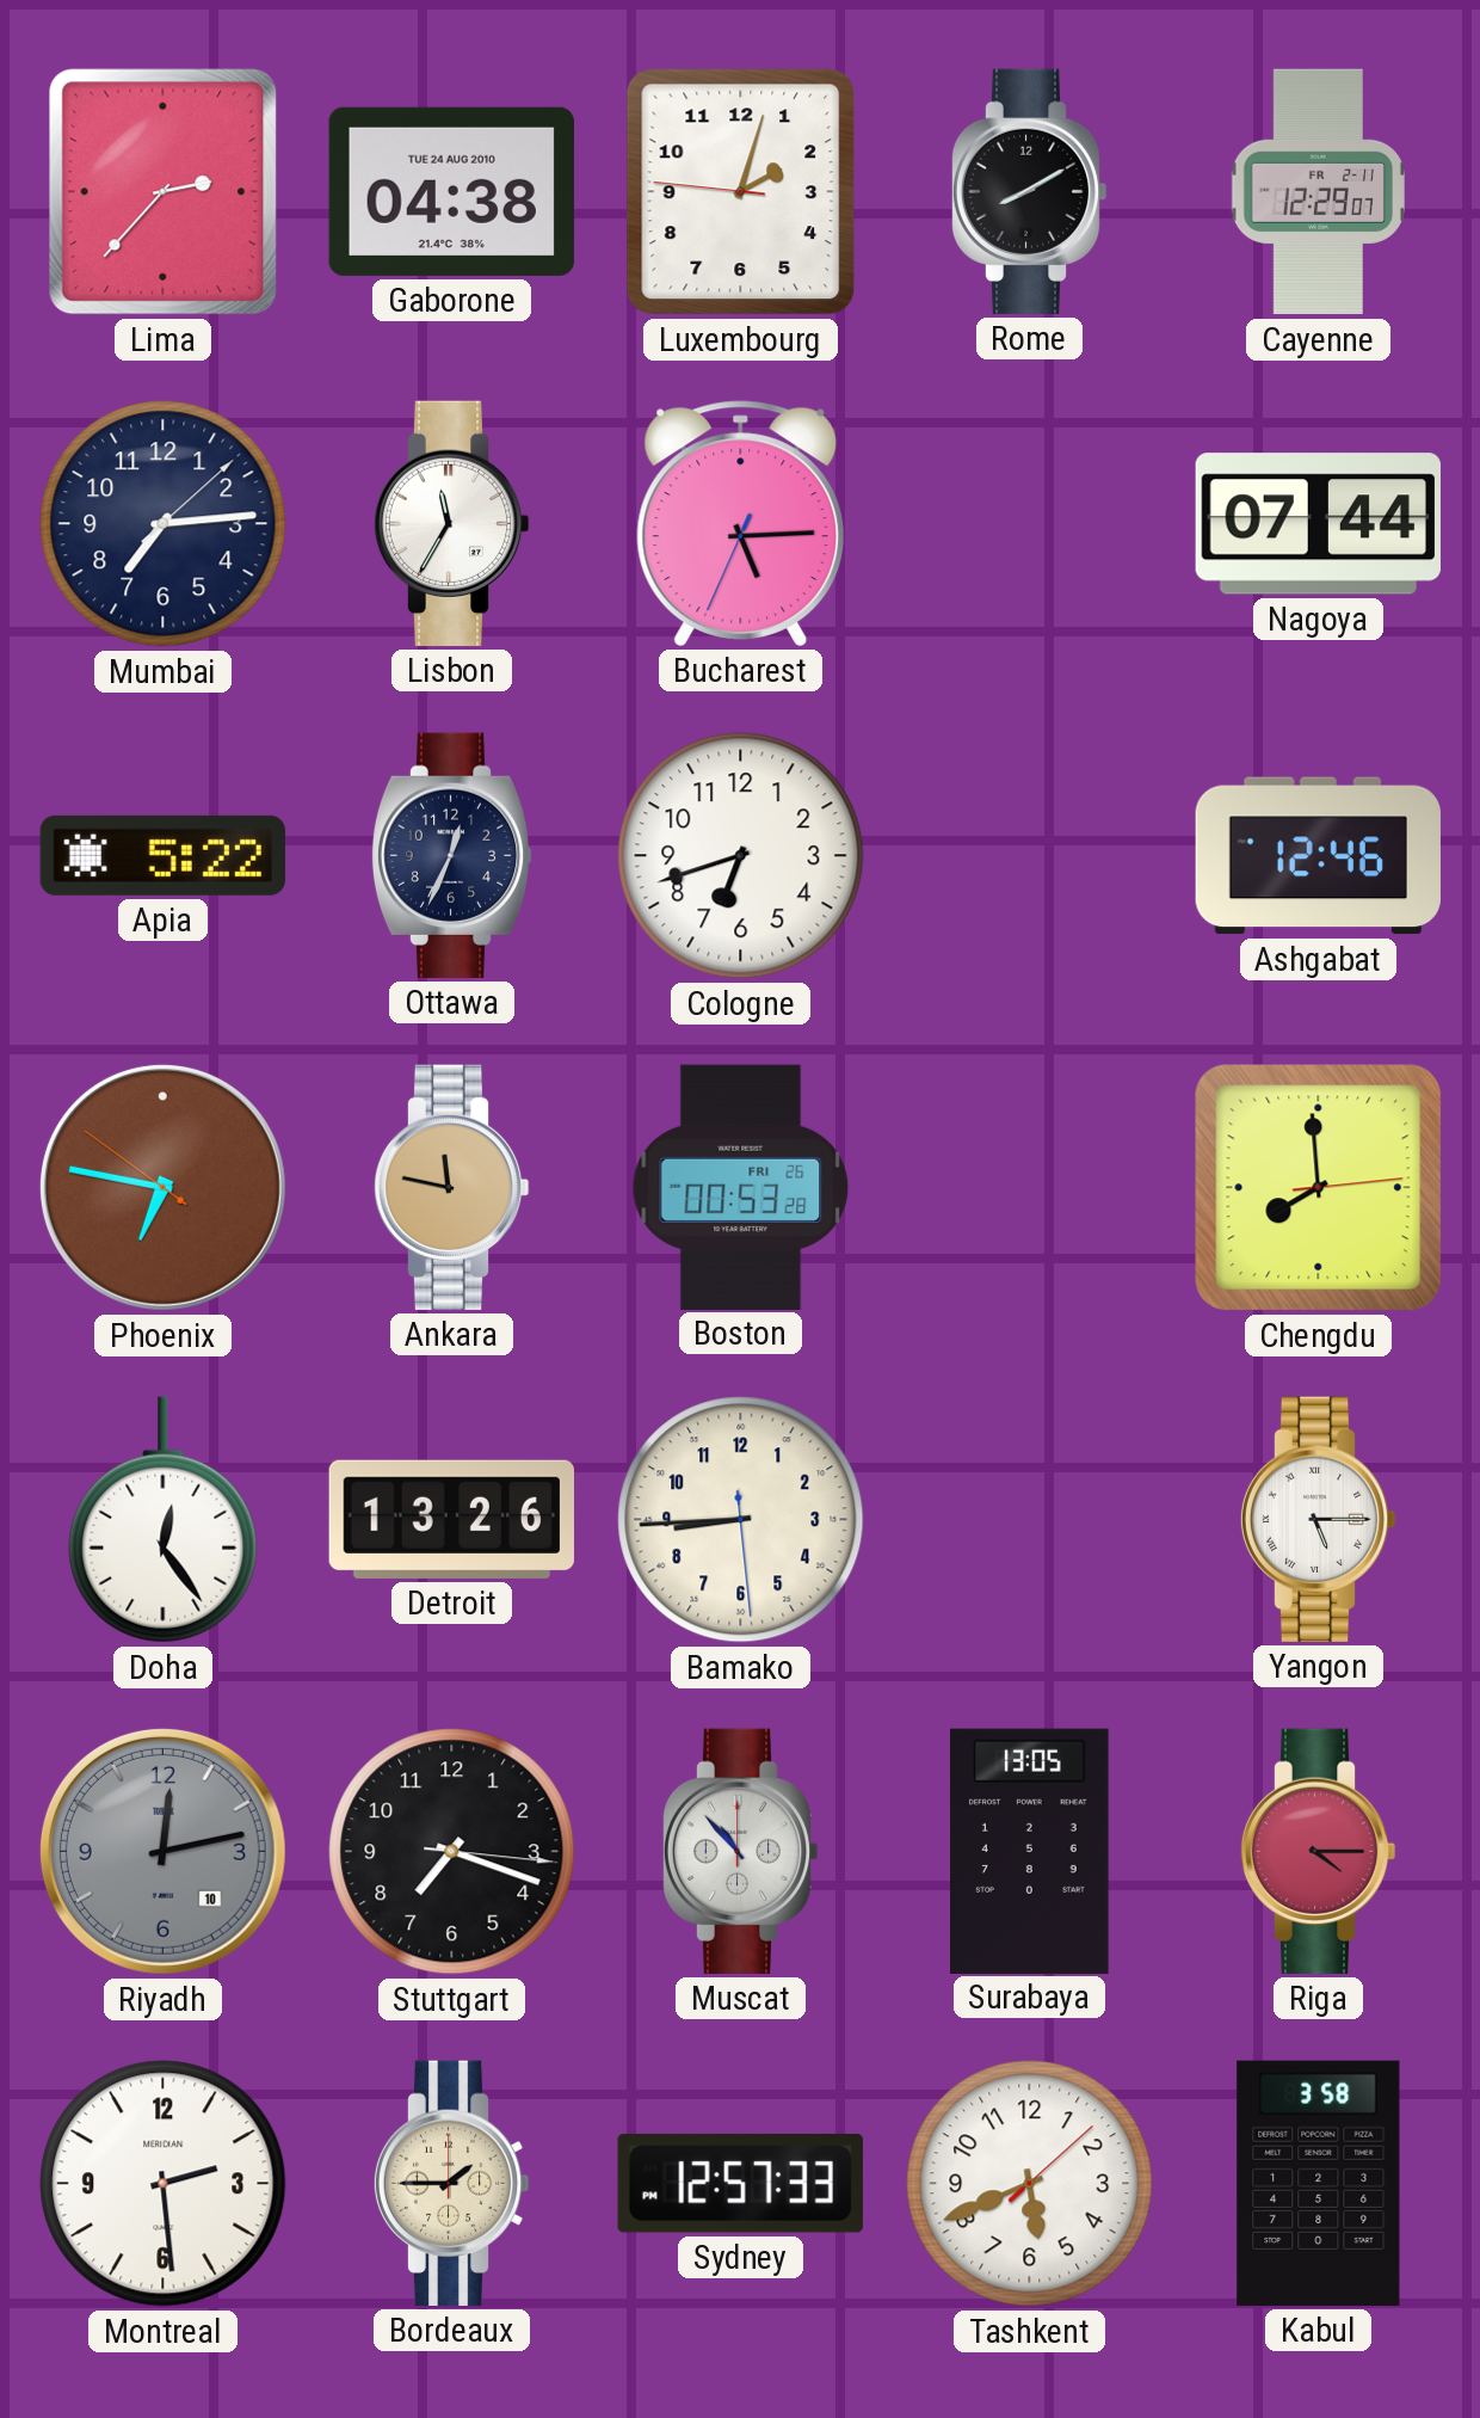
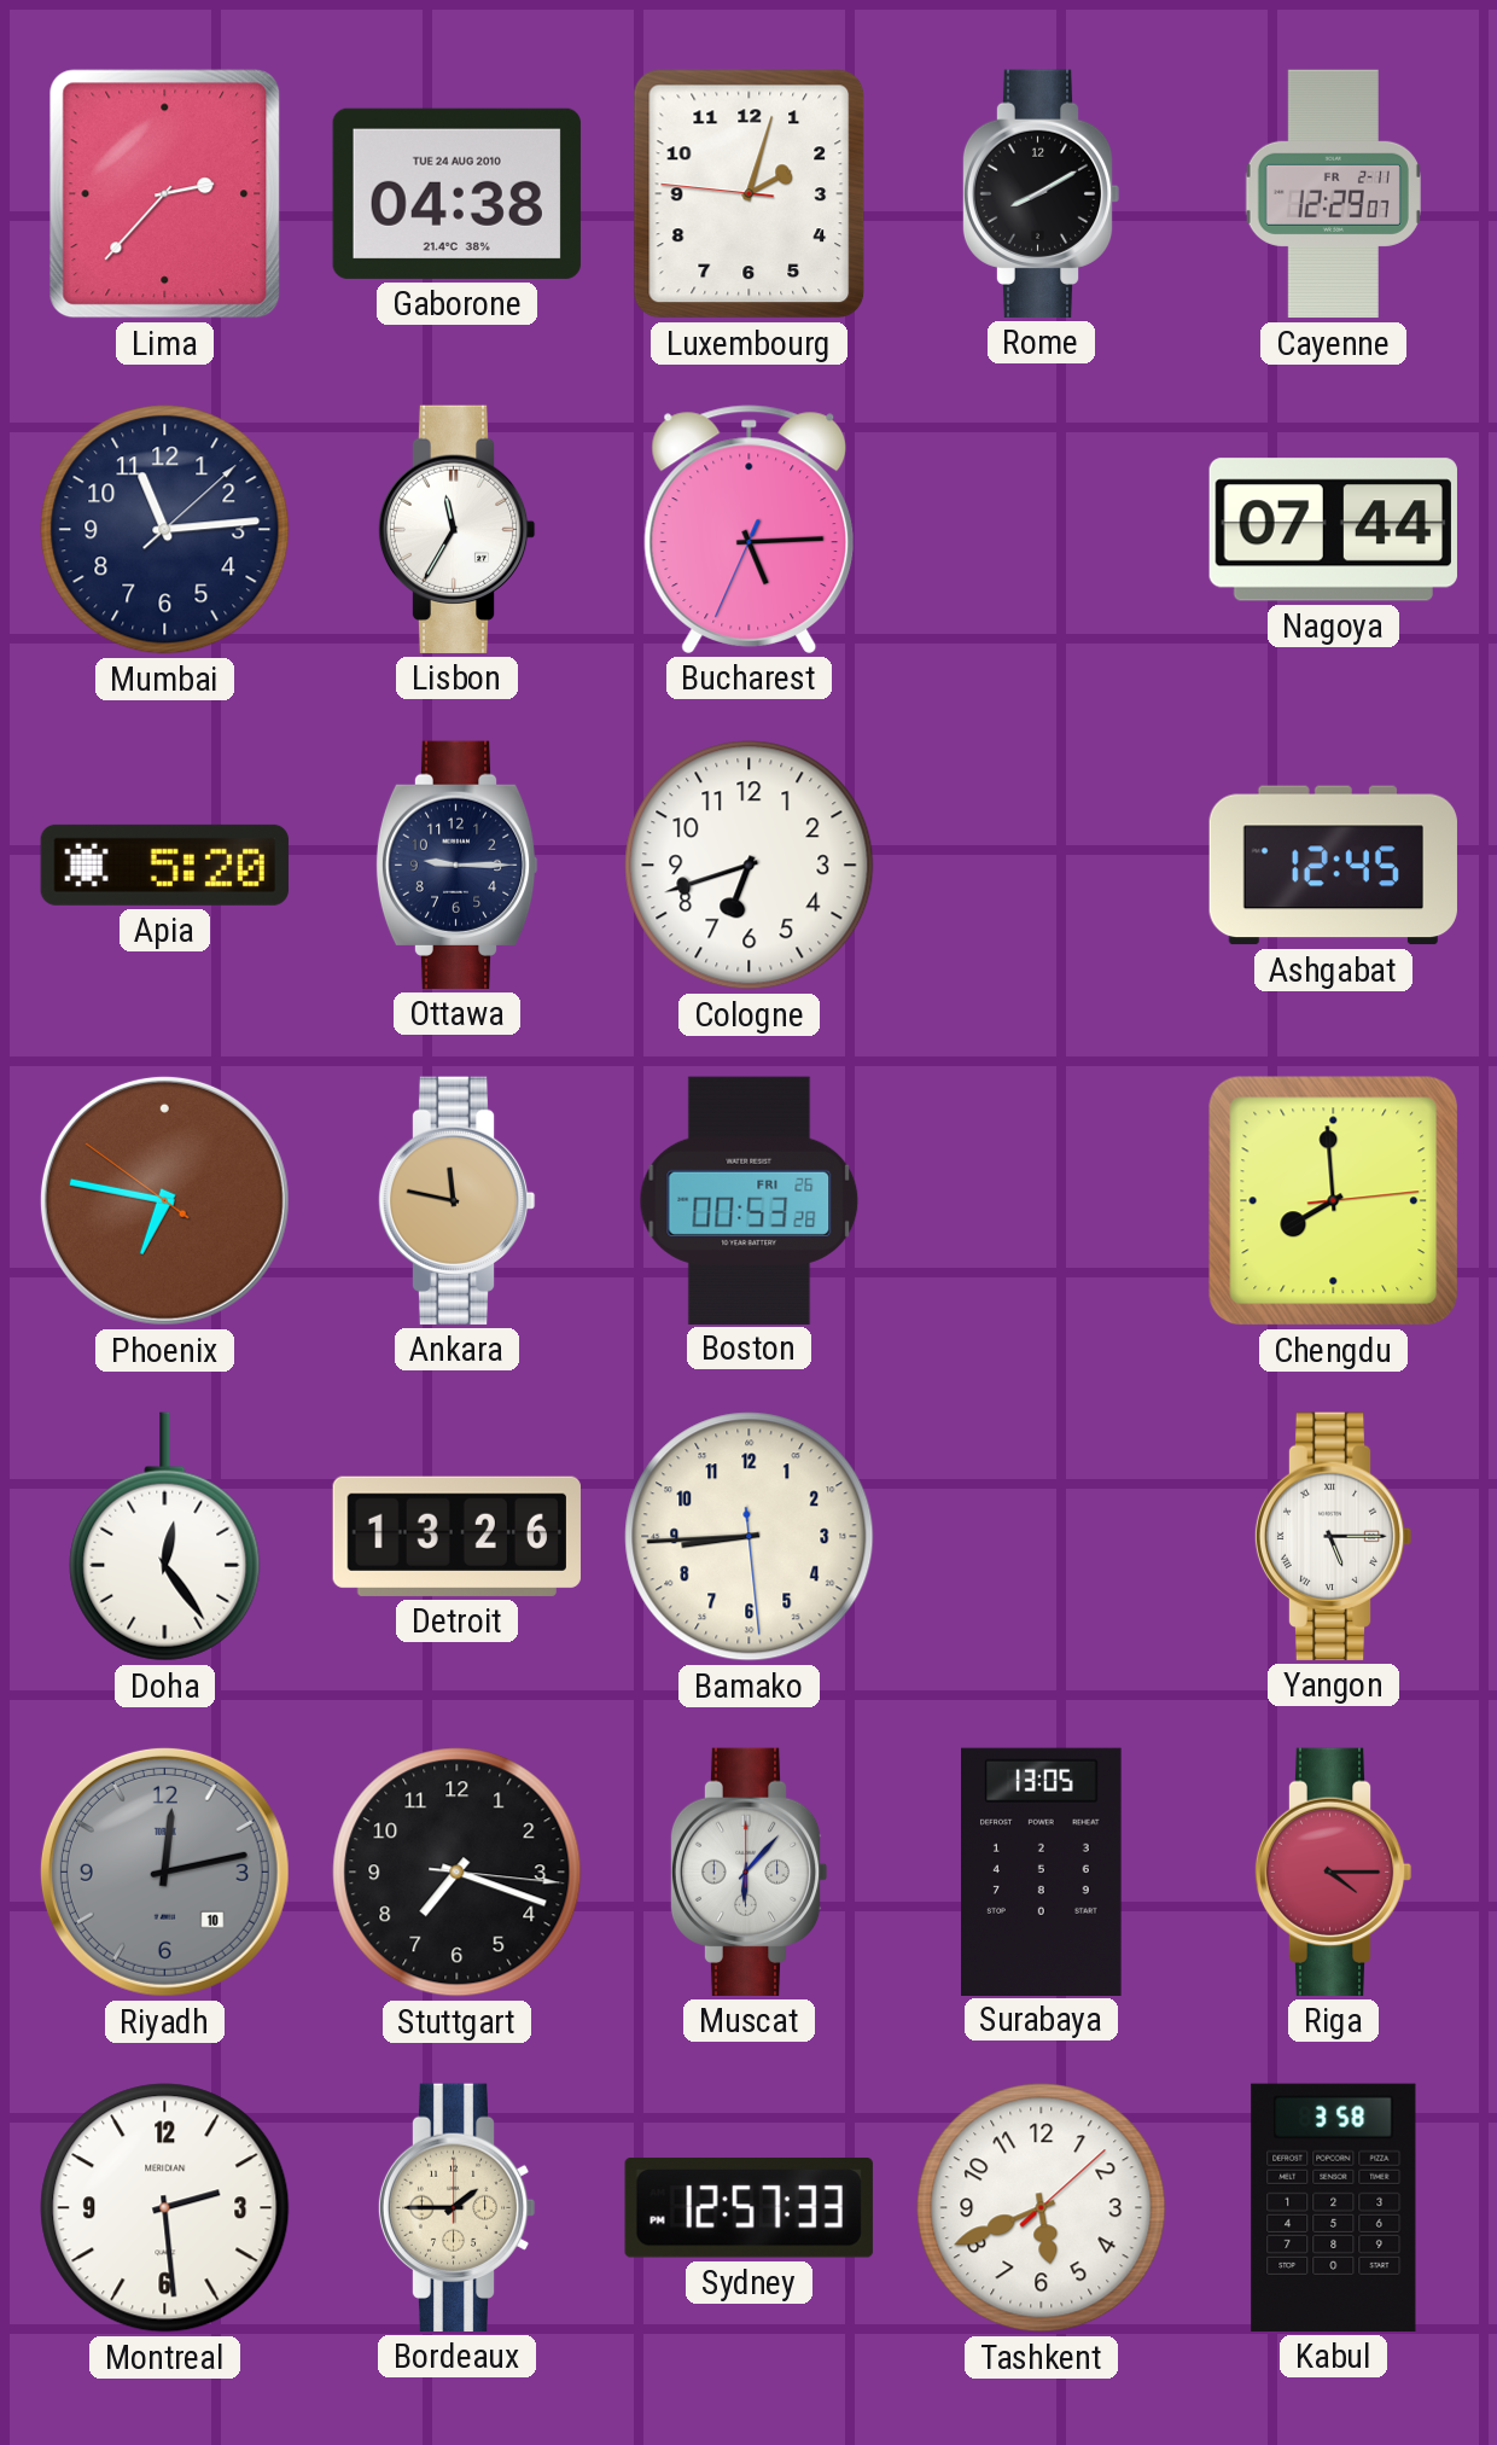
Mumbai: 7:14 -> 11:14 (165, 530)
Apia: 5:22 -> 5:20 (164, 865)
Ottawa: 12:34 -> 9:15 (456, 865)
Ashgabat: 12:46 -> 12:45 (1333, 866)
Muscat: 10:53 -> 6:07 (748, 1871)
